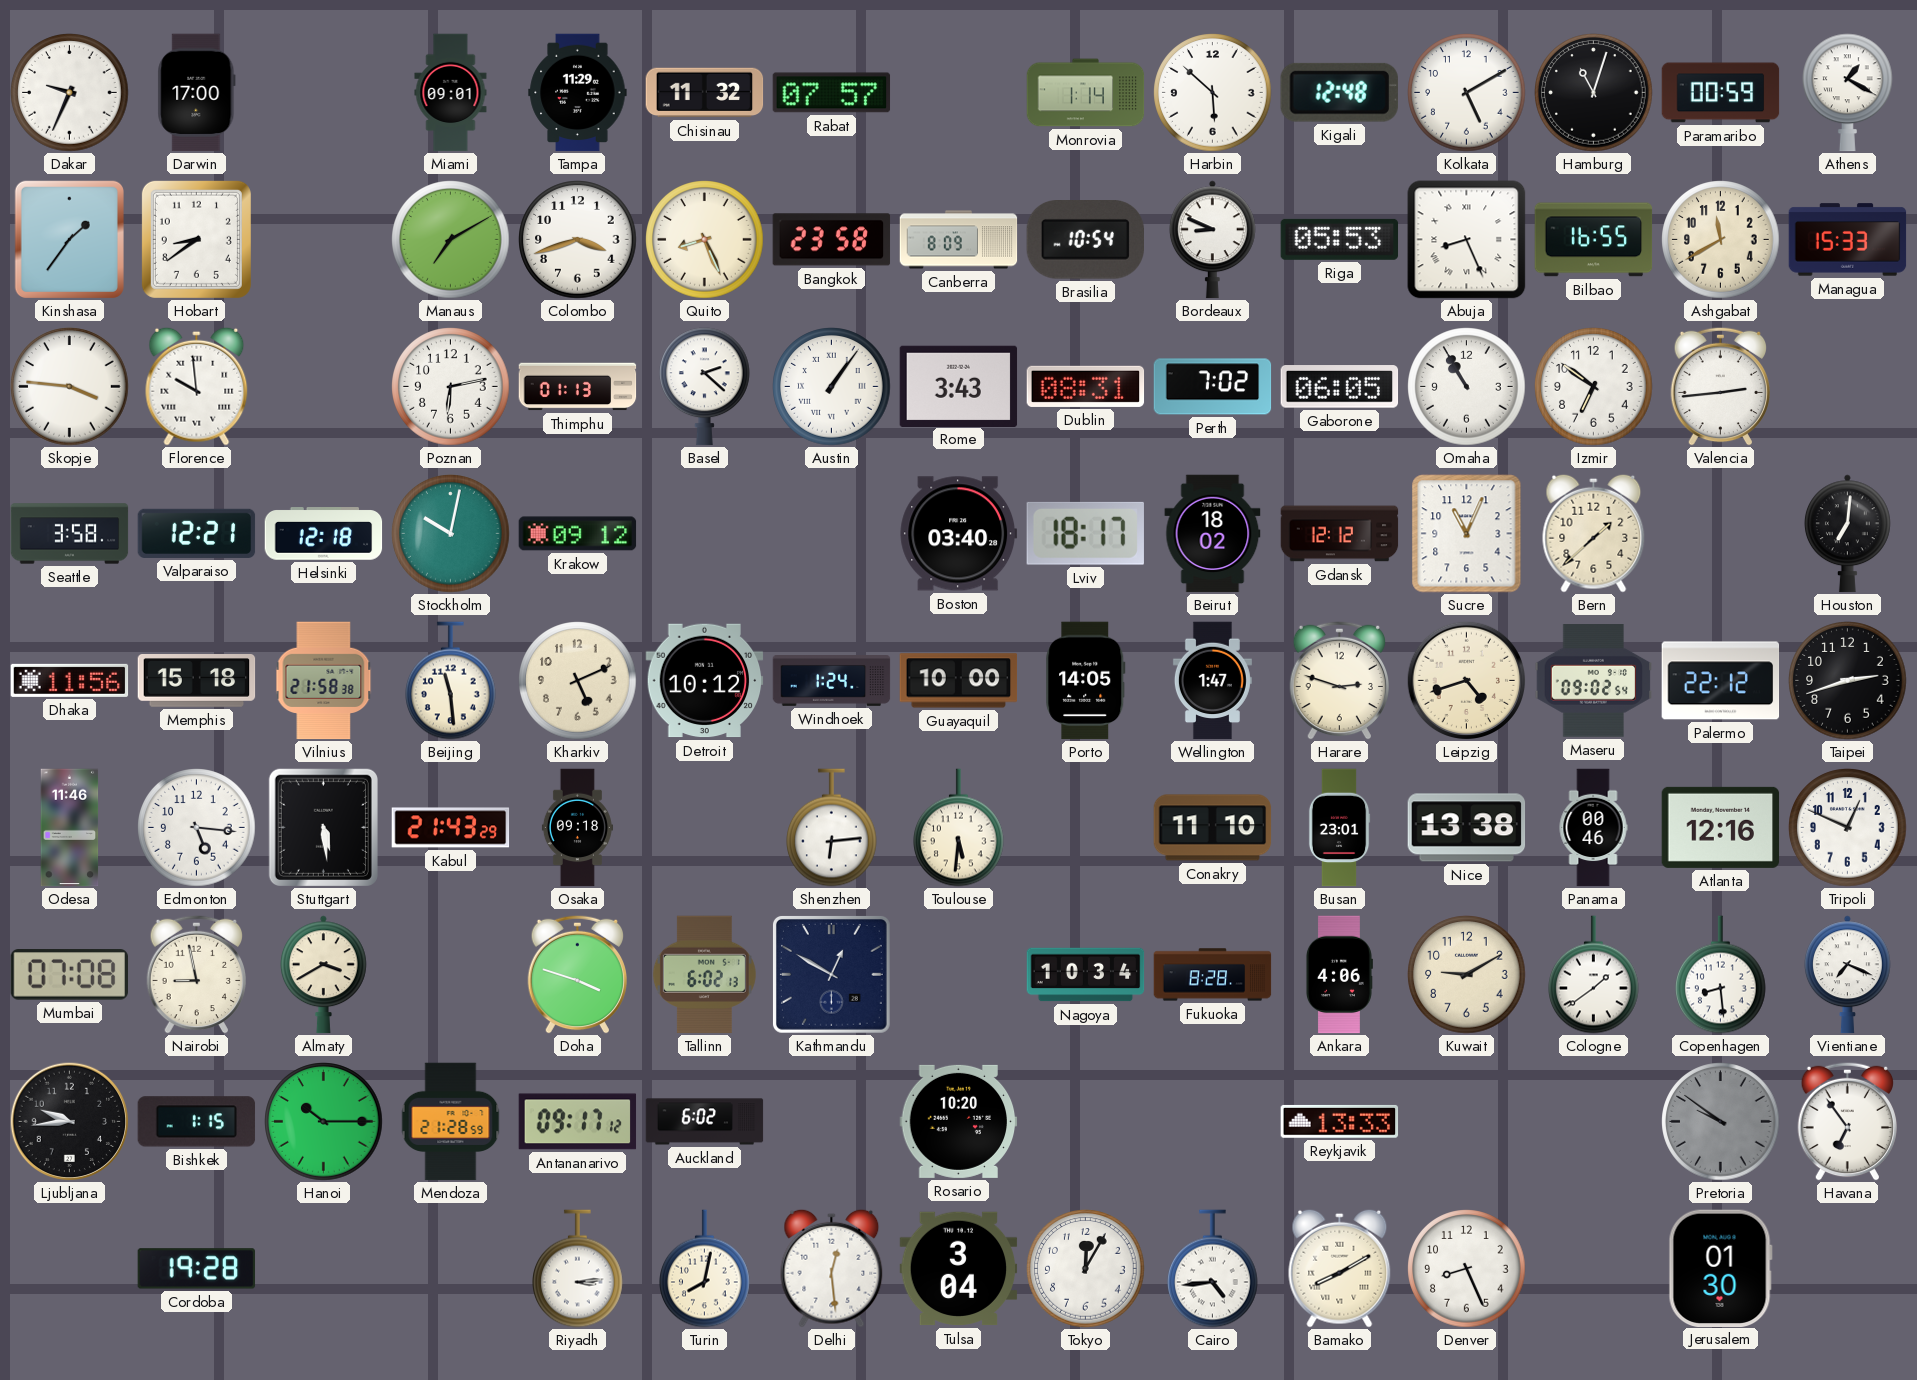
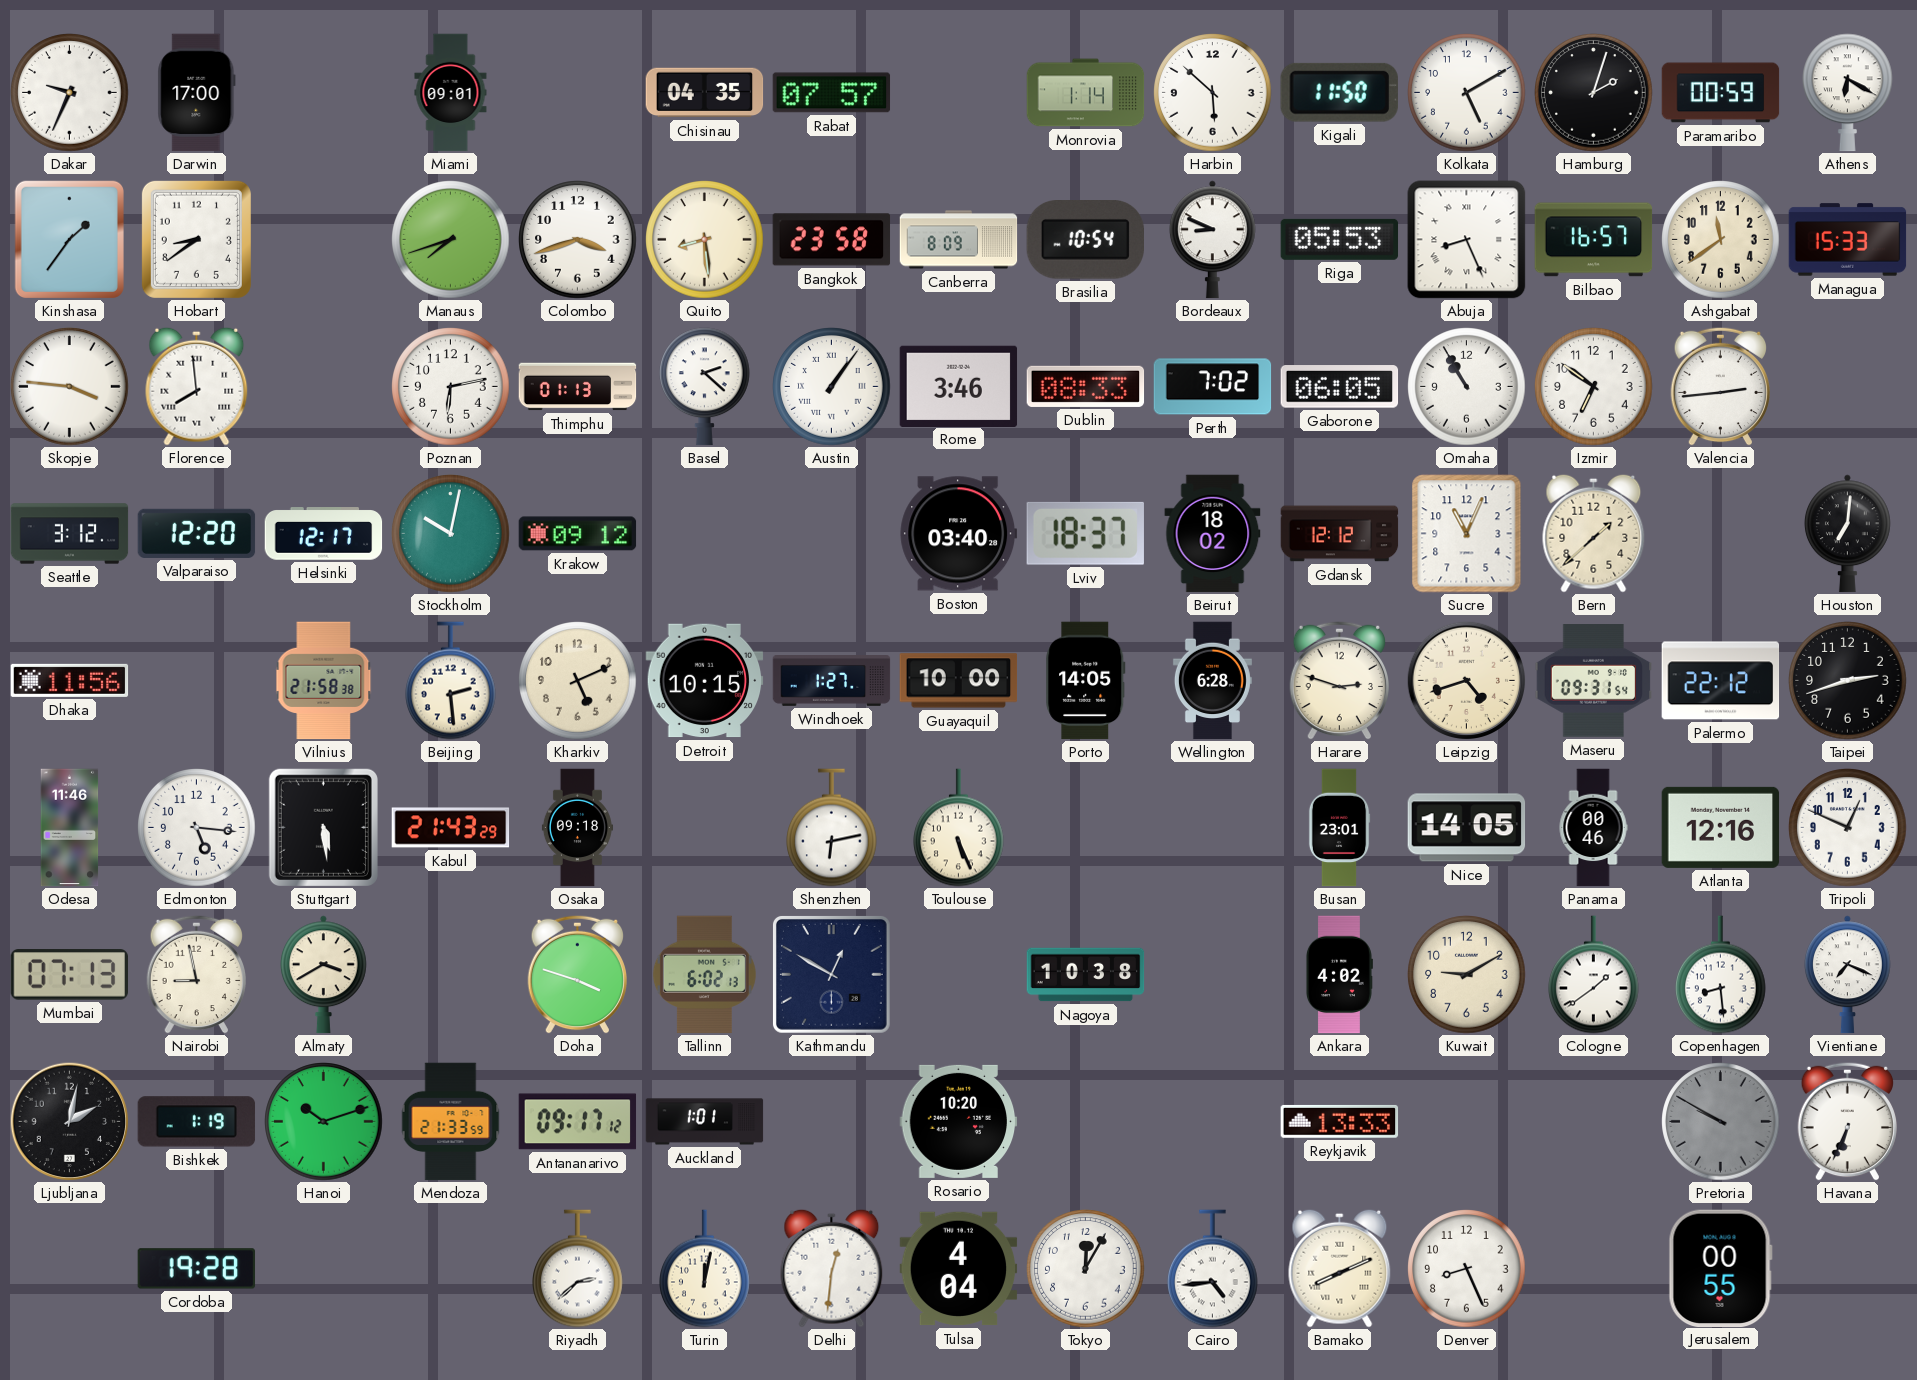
Tampa: 11:29 -> none (578, 93)
Chisinau: 11:32 -> 04:35 (705, 93)
Kigali: 12:48 -> 11:50 (1339, 92)
Hamburg: 11:03 -> 2:03 (1594, 93)
Athens: 1:20 -> 6:20 (1848, 93)
Manaus: 7:10 -> 7:42 (451, 240)
Quito: 8:26 -> 8:29 (705, 240)
Bilbao: 16:55 -> 16:57 (1594, 240)
Ashgabat: 11:40 -> 11:39 (1721, 240)
Florence: 9:59 -> 7:59 (197, 386)
Rome: 3:43 -> 3:46 (959, 386)
Dublin: 08:31 -> 08:33 (1086, 386)
Seattle: 3:58 -> 3:12 (70, 534)
Valparaiso: 12:21 -> 12:20 (197, 533)
Helsinki: 12:18 -> 12:17 (324, 534)
Lviv: 18:17 -> 18:37 (1085, 533)
Memphis: 15:18 -> none (197, 681)
Beijing: 11:29 -> 2:29 (451, 681)
Detroit: 10:12 -> 10:15 (705, 681)
Windhoek: 1:24 -> 1:27 (832, 681)
Wellington: 1:47 -> 6:28 (1212, 681)
Maseru: 09:02 -> 09:31 (1594, 681)
Shenzhen: 6:14 -> 6:13 (832, 828)
Toulouse: 5:31 -> 5:26 (959, 828)
Conakry: 11:10 -> none (1213, 828)
Nice: 13:38 -> 14:05 (1467, 828)
Mumbai: 07:08 -> 07:13 (69, 975)
Nagoya: 10:34 -> 10:38 (1086, 975)
Fukuoka: 8:28 -> none (1213, 975)
Ankara: 4:06 -> 4:02 (1339, 975)
Ljubljana: 9:44 -> 2:02 (69, 1121)
Bishkek: 1:15 -> 1:19 (197, 1122)
Hanoi: 10:15 -> 10:12 (324, 1122)
Mendoza: 21:28 -> 21:33 (451, 1122)
Auckland: 6:02 -> 1:01 (705, 1122)
Pretoria: 9:51 -> 9:50 (1721, 1122)
Havana: 6:54 -> 6:34 (1847, 1121)
Riyadh: 3:14 -> 2:38 (578, 1269)
Turin: 8:02 -> 12:02 (705, 1269)
Delhi: 12:29 -> 12:31 (832, 1268)
Tulsa: 3:04 -> 4:04 (959, 1269)
Bamako: 8:10 -> 8:11 (1340, 1268)
Jerusalem: 01:30 -> 00:55 (1720, 1268)
